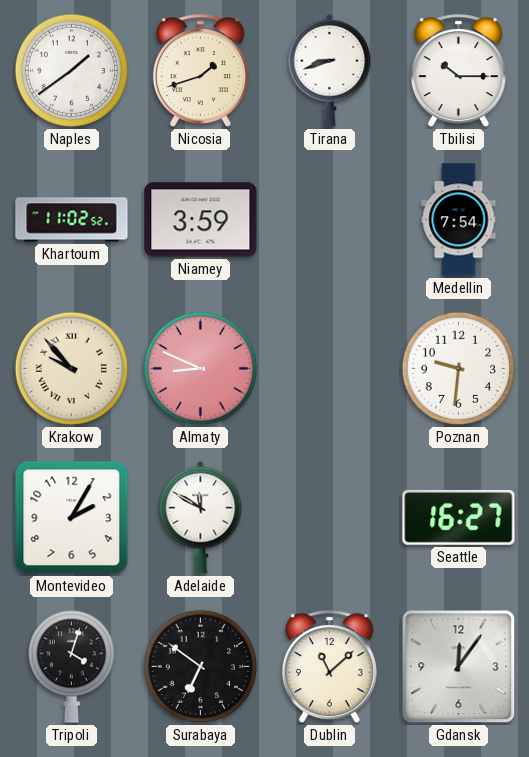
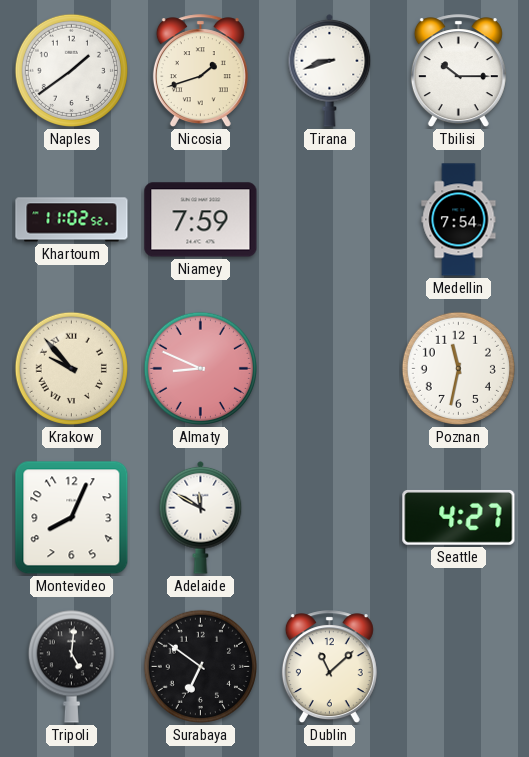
Niamey: 3:59 -> 7:59 (201, 220)
Poznan: 9:31 -> 11:32 (458, 368)
Montevideo: 2:05 -> 8:04 (72, 518)
Seattle: 16:27 -> 4:27 (459, 518)
Tripoli: 4:03 -> 5:01 (71, 666)
Gdansk: 12:06 -> none (459, 667)
